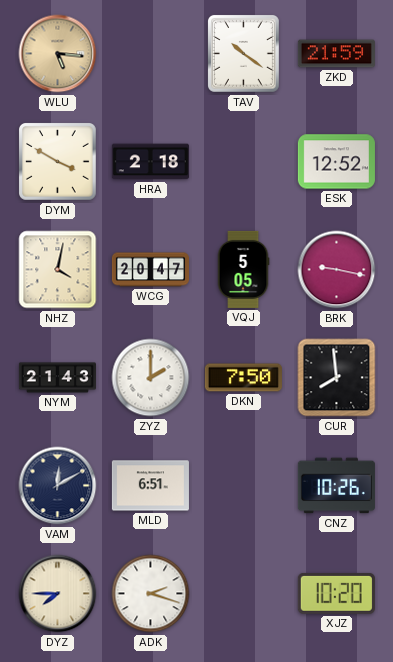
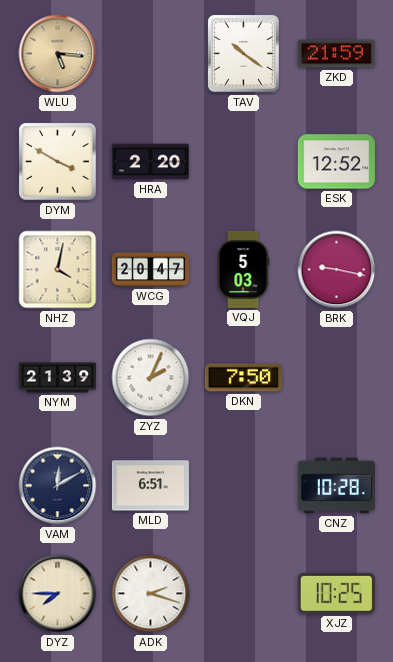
HRA: 2:18 -> 2:20 (150, 162)
VQJ: 5:05 -> 5:03 (243, 269)
NYM: 21:43 -> 21:39 (57, 378)
ZYZ: 2:00 -> 2:04 (151, 378)
CUR: 7:59 -> none (337, 378)
CNZ: 10:26 -> 10:28 (336, 486)
XJZ: 10:20 -> 10:25 (336, 593)
